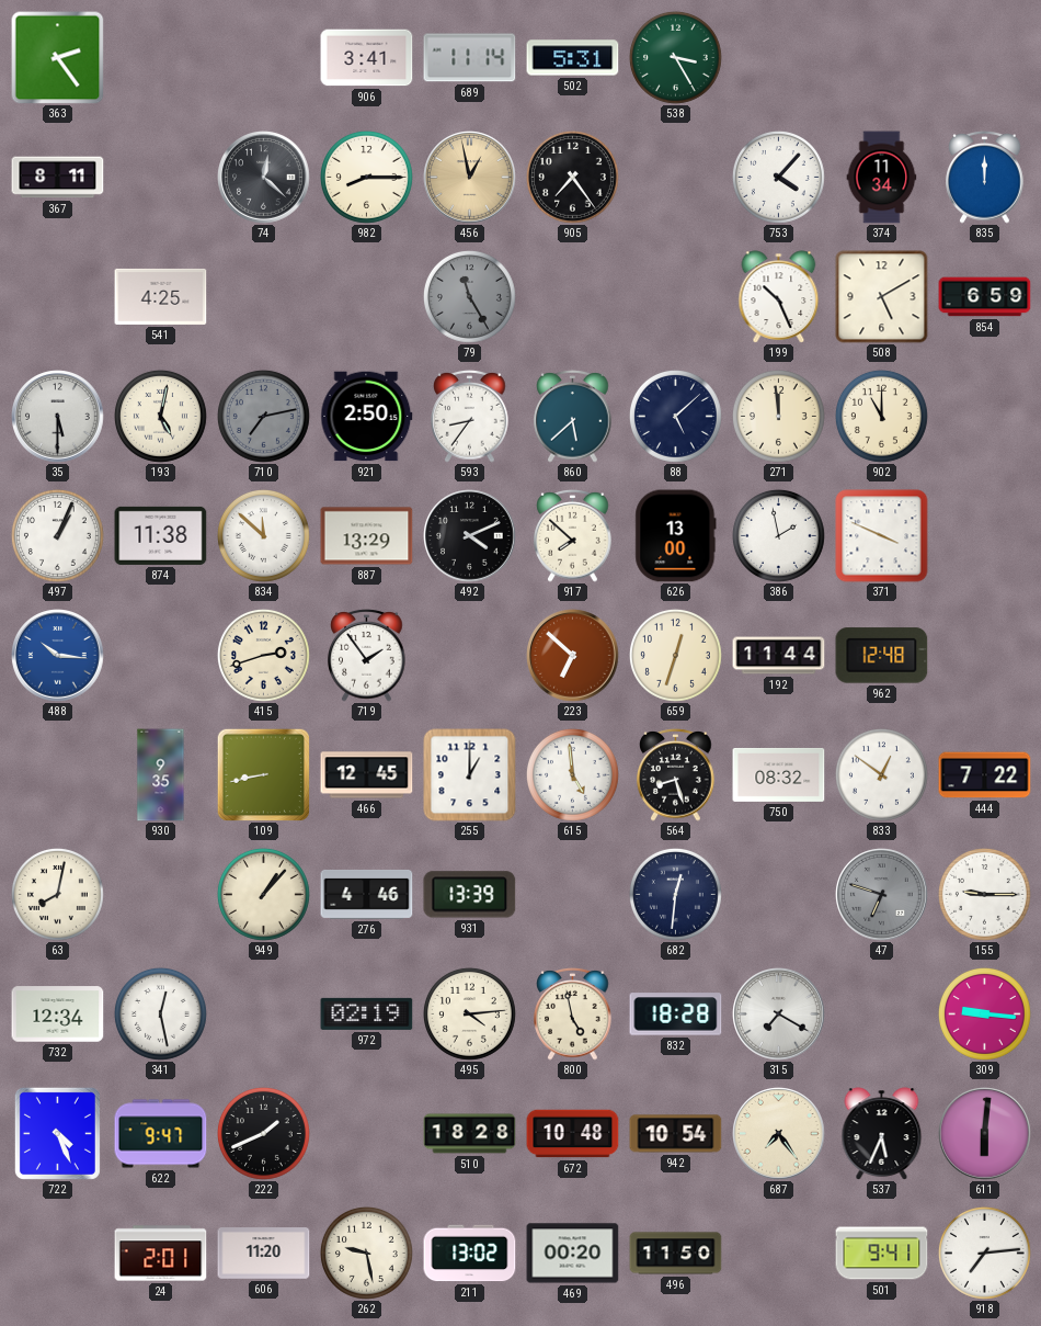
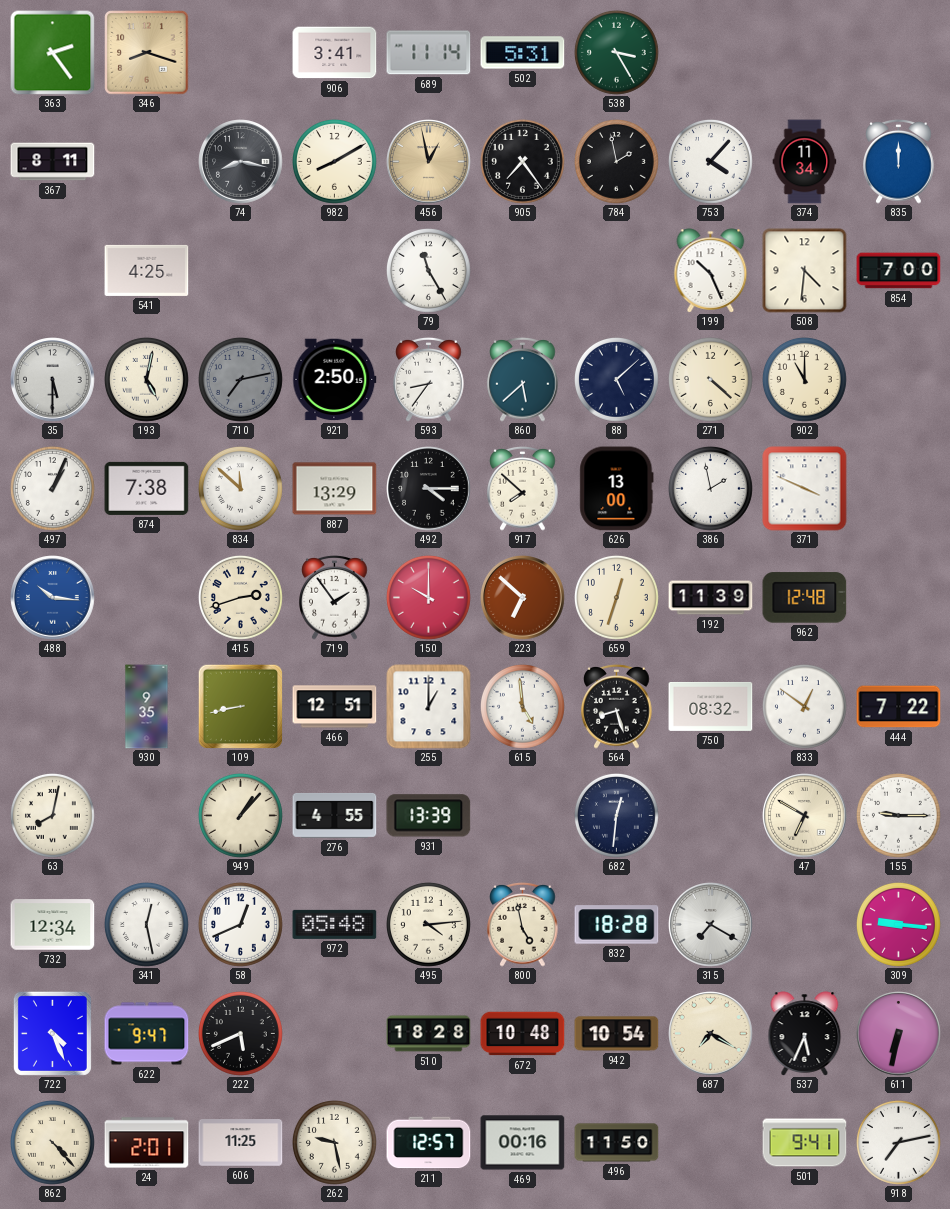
346: none -> 8:18 (147, 53)
74: 12:22 -> 8:17 (241, 162)
982: 8:15 -> 8:10 (334, 161)
784: none -> 1:58 (616, 161)
79 dial: grey -> white (428, 270)
508: 5:10 -> 4:31 (805, 271)
854: 6:59 -> 7:00 (899, 271)
271: 11:59 -> 4:22 (710, 379)
874: 11:38 -> 7:38 (147, 488)
492: 4:11 -> 4:15 (429, 489)
150: none -> 10:00 (428, 597)
192: 11:44 -> 11:39 (711, 598)
466: 12:45 -> 12:51 (335, 707)
276: 4:46 -> 4:55 (335, 815)
47: 6:48 -> 6:50 (805, 816)
47 dial: grey -> cream (805, 816)
58: none -> 12:41 (240, 924)
972: 02:19 -> 05:48 (335, 924)
222: 1:41 -> 5:41 (240, 1033)
687: 7:24 -> 7:20 (711, 1034)
611: 6:01 -> 6:32 (899, 1034)
862: none -> 4:23 (52, 1142)
606: 11:20 -> 11:25 (241, 1143)
211: 13:02 -> 12:57 (429, 1143)
469: 00:20 -> 00:16 (523, 1143)
918: 7:14 -> 7:13 (898, 1142)
